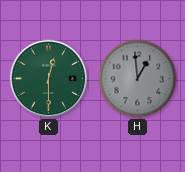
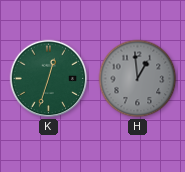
K: 12:30 -> 12:33 (49, 79)
